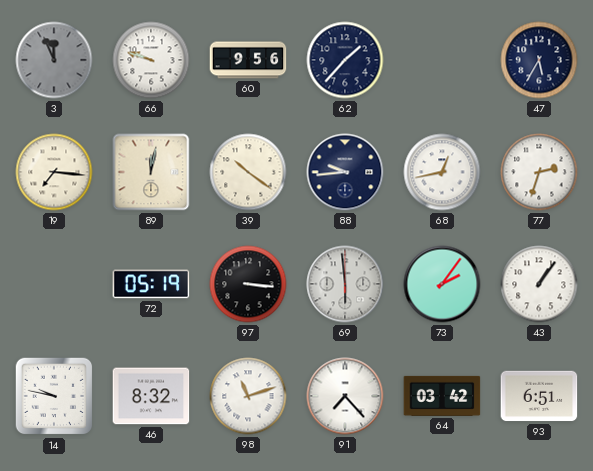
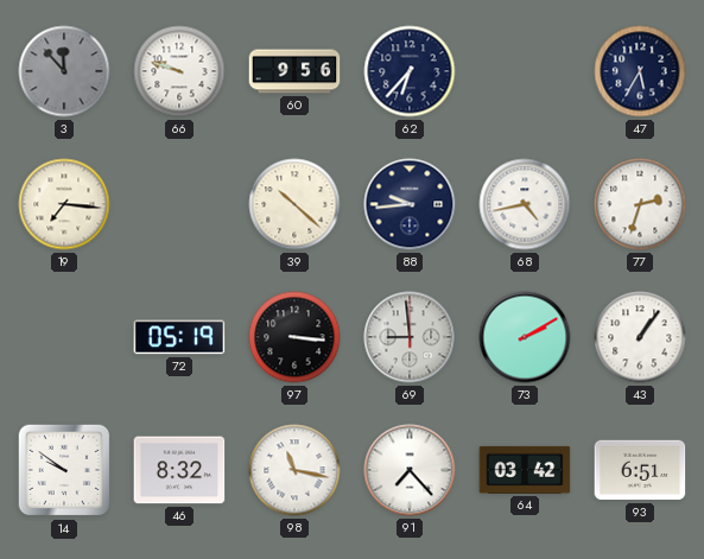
3: 11:56 -> 11:53 (64, 71)
62: 1:37 -> 6:37 (410, 71)
89: 12:02 -> none (151, 172)
39: 10:21 -> 10:22 (294, 204)
68: 12:43 -> 4:43 (525, 204)
69: 5:59 -> 8:59 (410, 337)
73: 2:06 -> 2:10 (525, 337)
14: 9:47 -> 9:51 (64, 470)
98: 11:12 -> 11:17 (294, 470)
